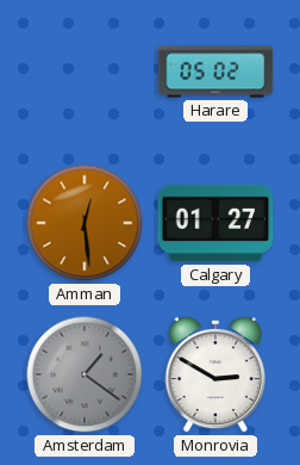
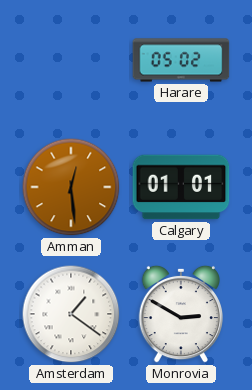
Calgary: 01:27 -> 01:01 (181, 187)
Amsterdam dial: grey -> white (71, 314)
